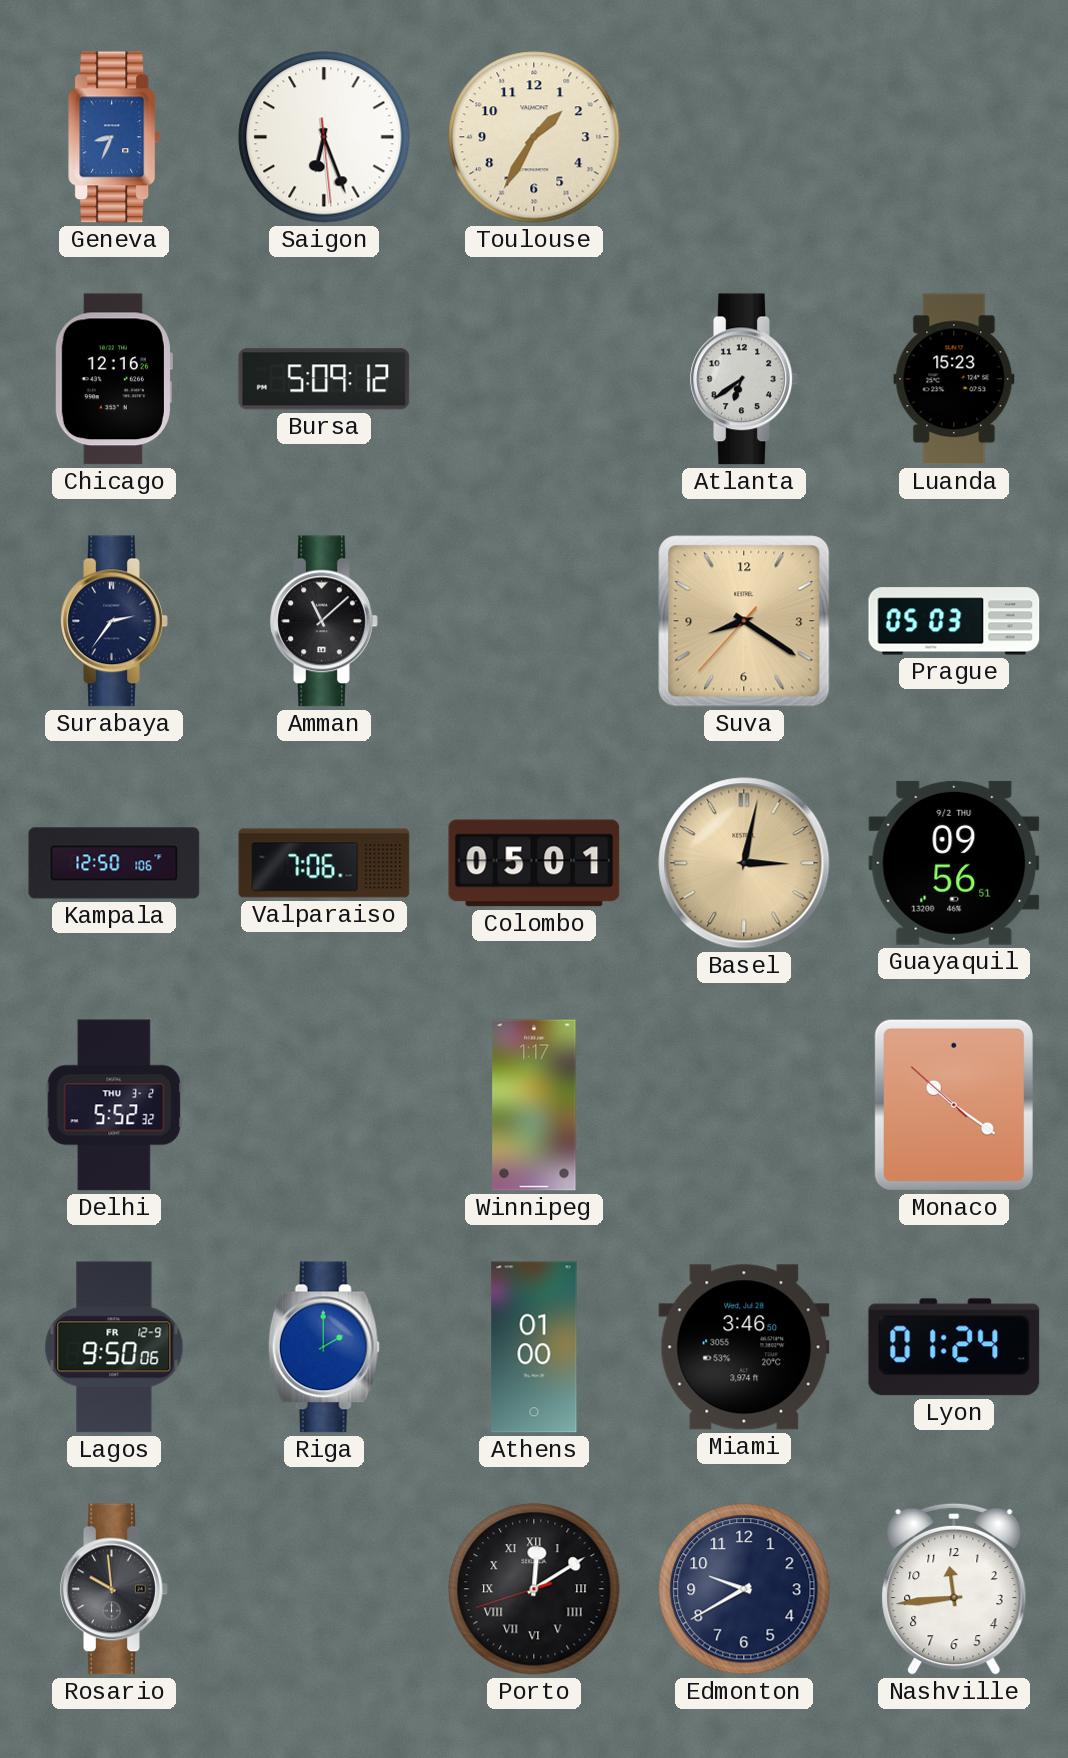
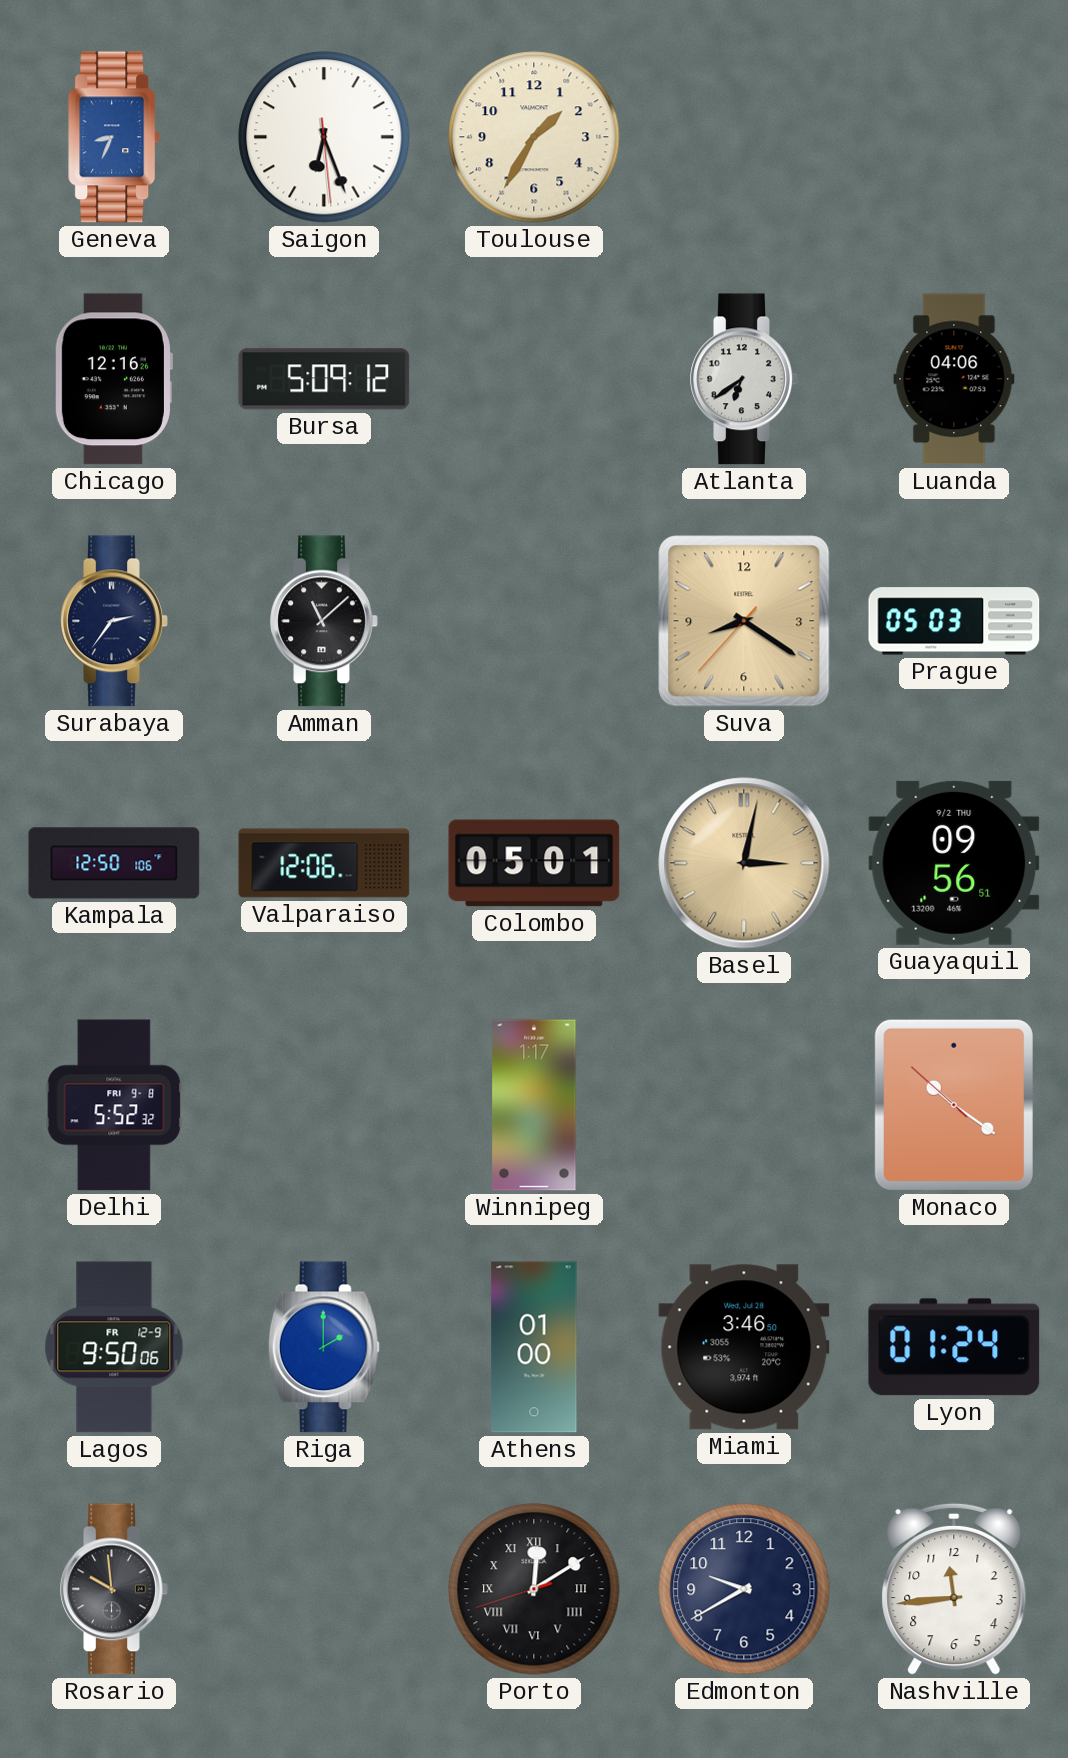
Luanda: 15:23 -> 04:06 (954, 379)
Valparaiso: 7:06 -> 12:06 (324, 863)
Delhi date: THU 3-2 -> FRI 9-8 (114, 1105)
